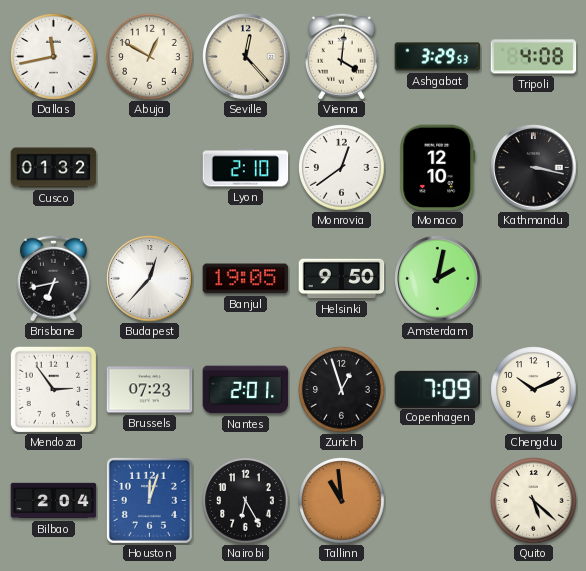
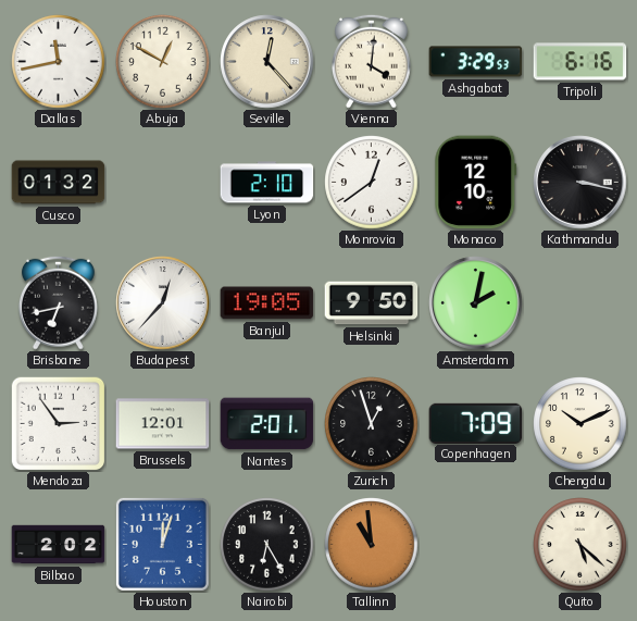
Tripoli: 4:08 -> 6:16 (580, 62)
Brussels: 07:23 -> 12:01 (163, 424)
Bilbao: 2:04 -> 2:02 (59, 545)
